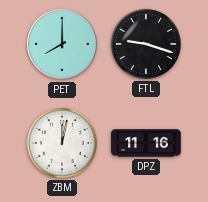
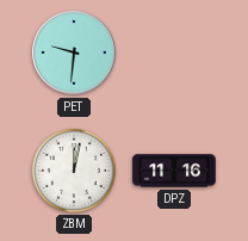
PET: 8:00 -> 9:31 (74, 52)
FTL: 9:18 -> none (146, 44)
